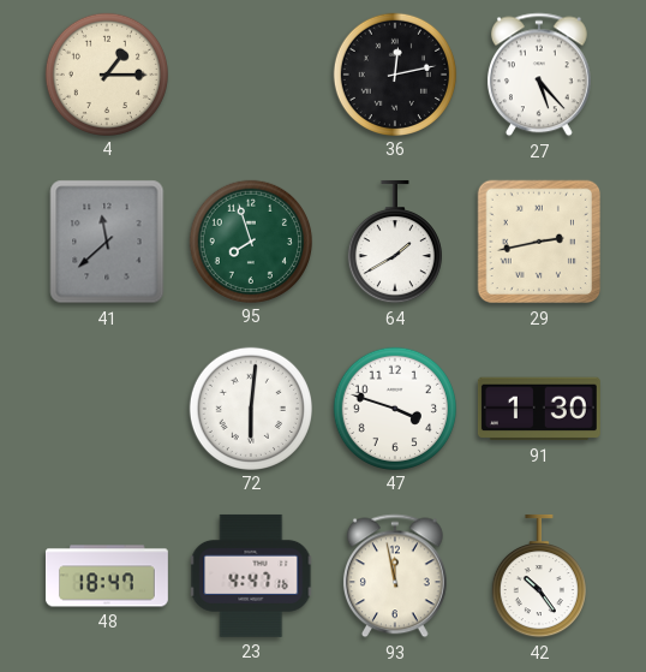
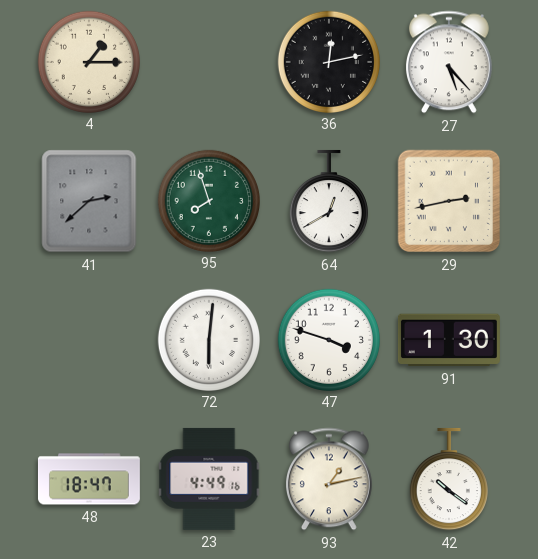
41: 11:38 -> 2:38 (89, 201)
64: 1:40 -> 12:40 (329, 201)
23: 4:47 -> 4:49 (209, 479)
93: 11:58 -> 1:13 (329, 479)
42: 10:24 -> 10:21 (449, 479)
